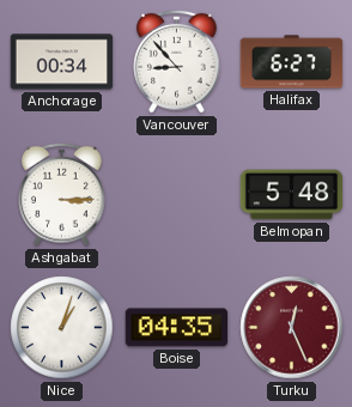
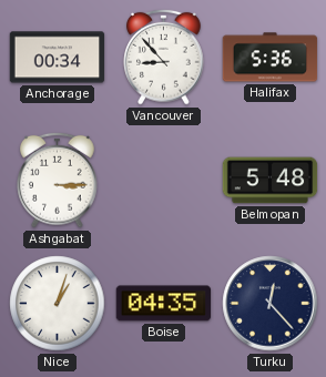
Halifax: 6:27 -> 5:36 (271, 58)
Turku: 12:26 -> 12:23 (271, 304)
Turku dial: burgundy -> navy (271, 304)
